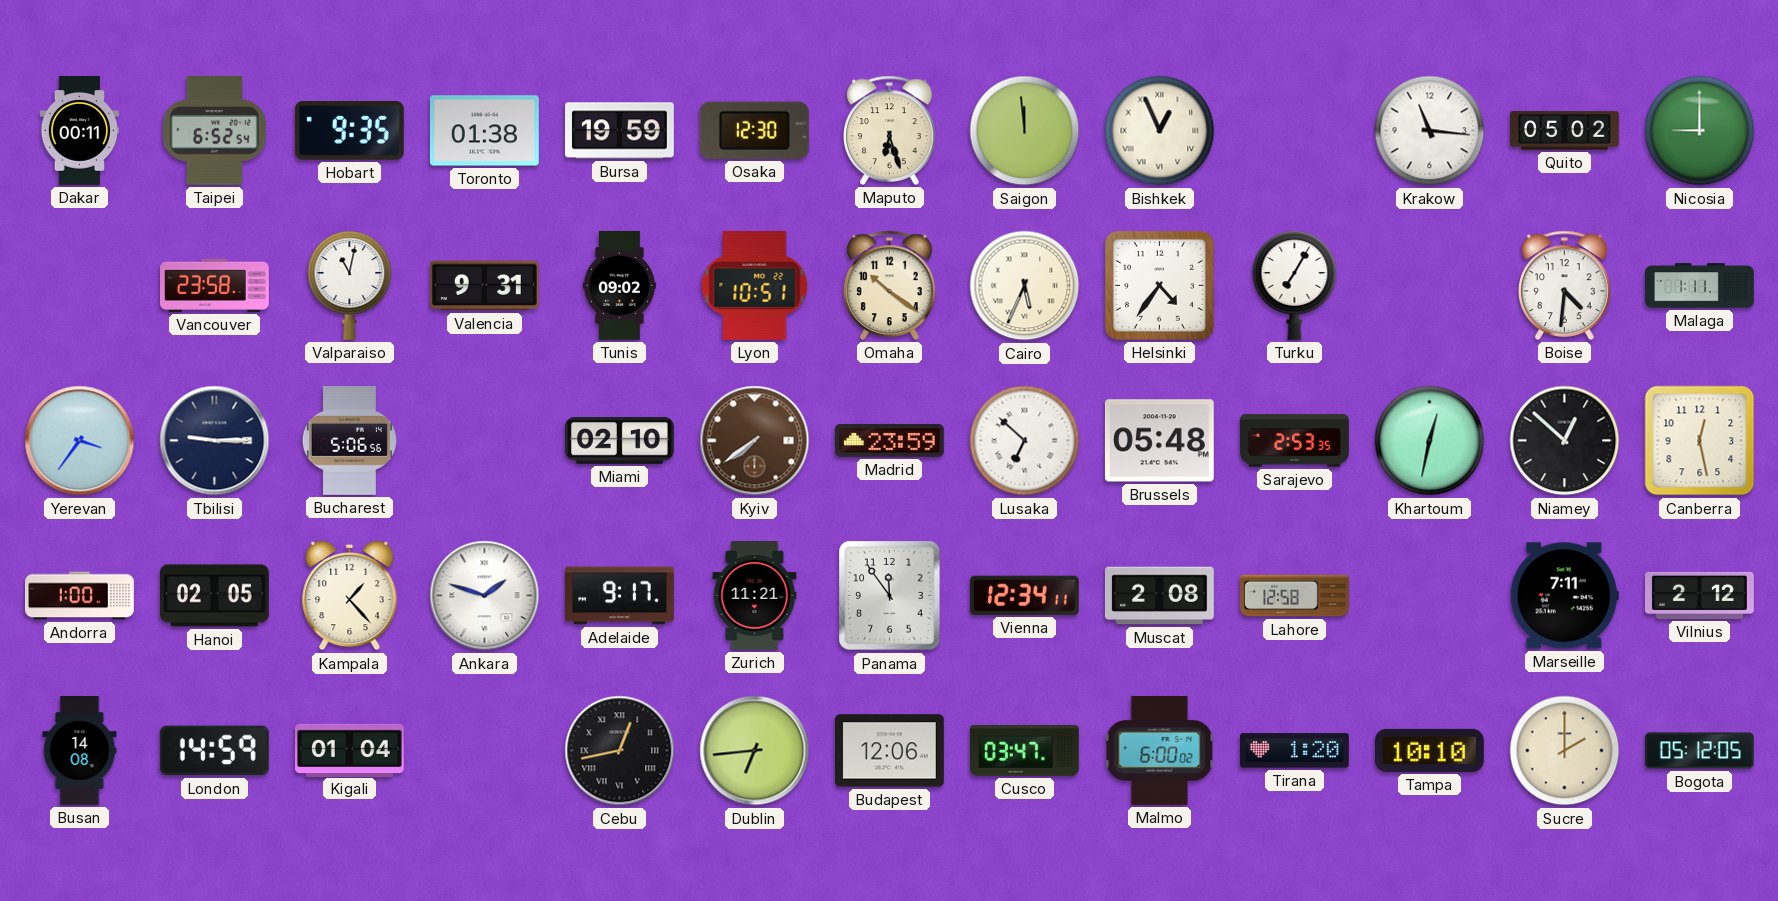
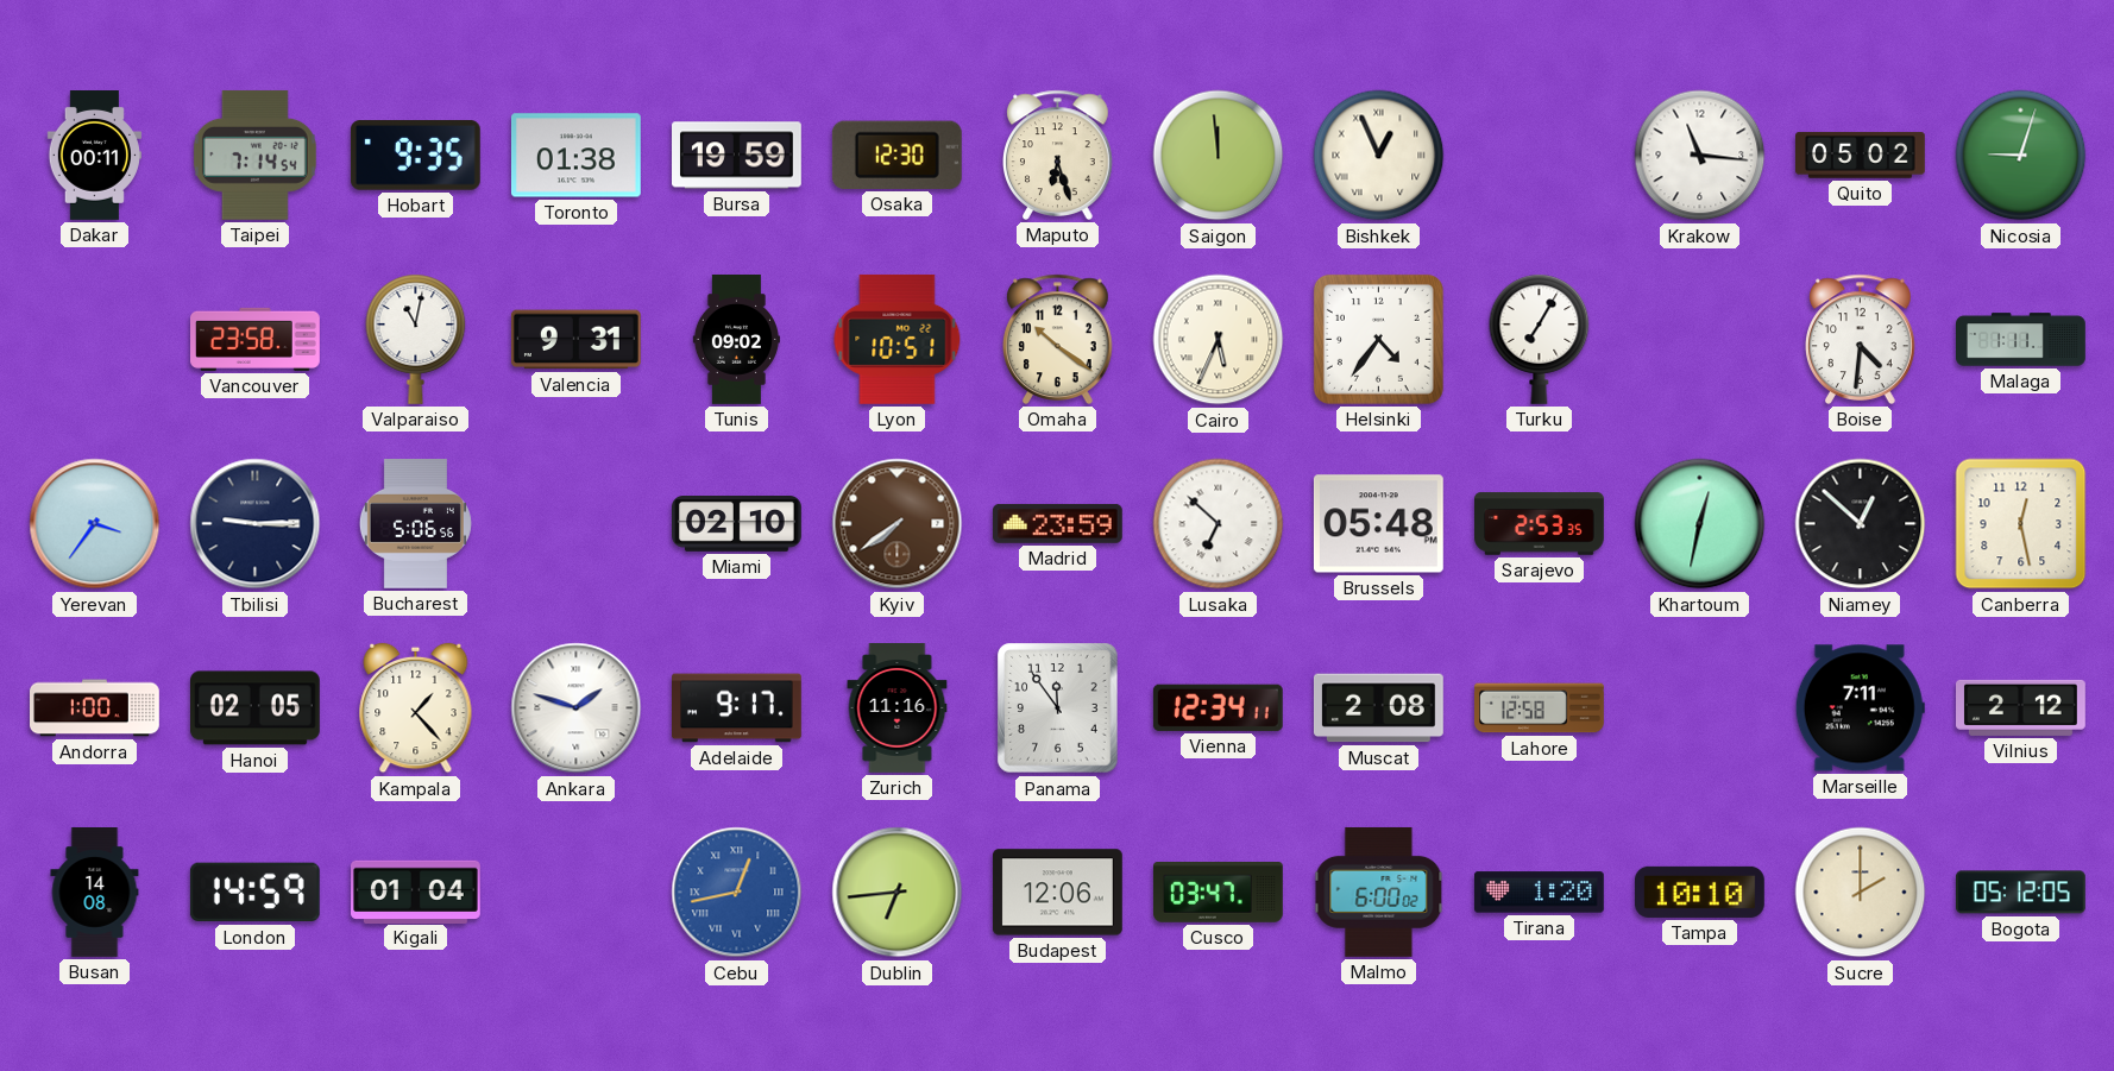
Taipei: 6:52 -> 7:14 (254, 155)
Nicosia: 9:00 -> 9:03 (2021, 156)
Zurich: 11:21 -> 11:16 (898, 708)
Cebu dial: black -> blue (737, 893)
